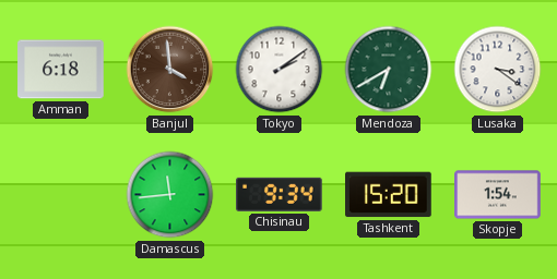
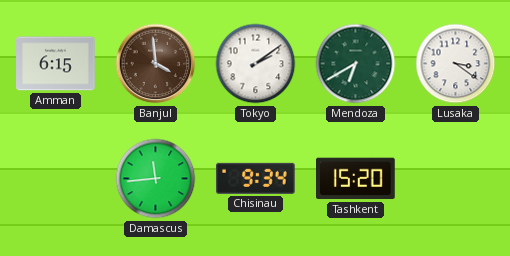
Amman: 6:18 -> 6:15 (56, 64)
Skopje: 1:54 -> none (498, 195)
